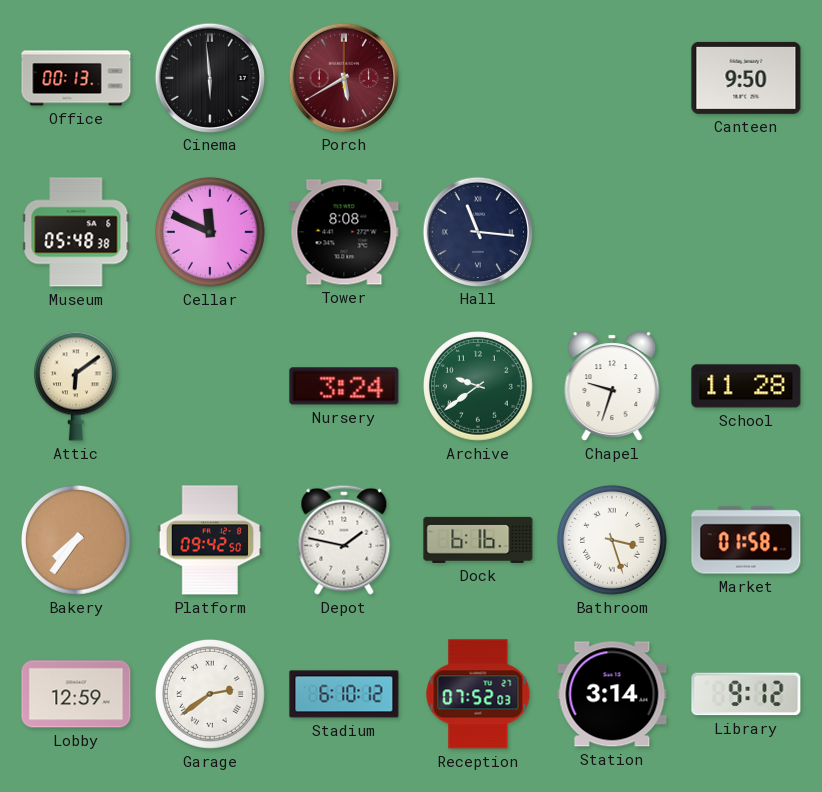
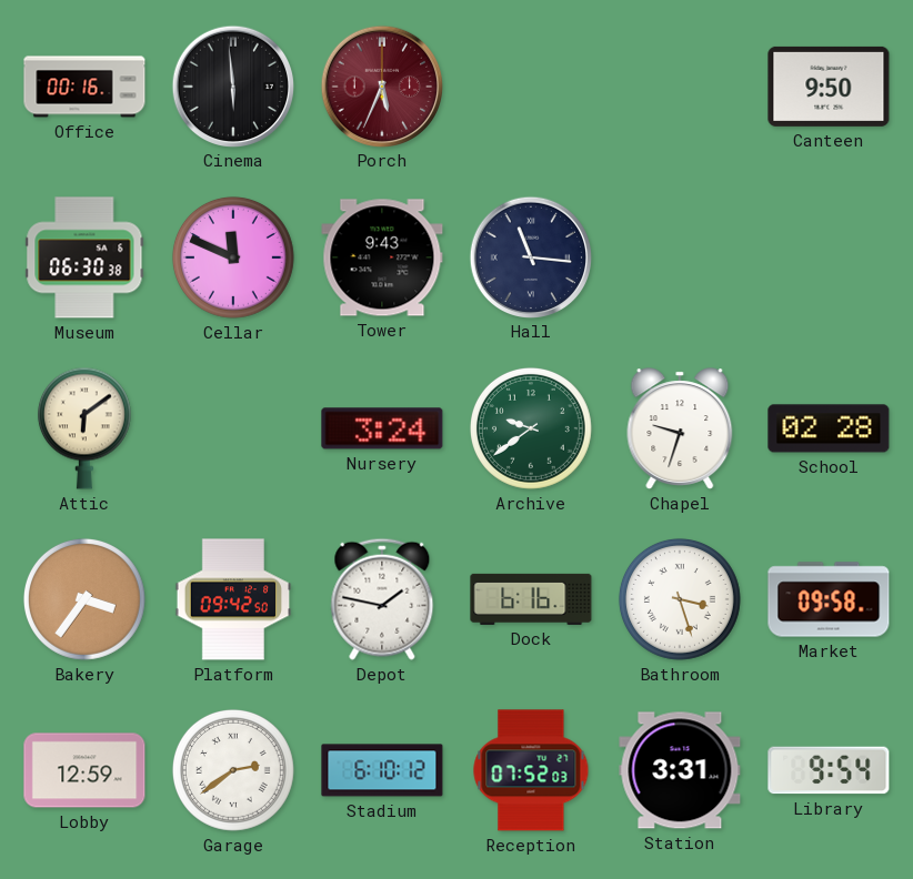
Office: 00:13 -> 00:16 (84, 87)
Porch: 5:40 -> 5:34 (381, 85)
Museum: 05:48 -> 06:30 (84, 257)
Tower: 8:08 -> 9:43 (382, 257)
School: 11:28 -> 02:28 (829, 428)
Bakery: 7:36 -> 3:36 (84, 599)
Market: 01:58 -> 09:58 (829, 599)
Station: 3:14 -> 3:31 (680, 770)
Library: 9:12 -> 9:54 (829, 770)
